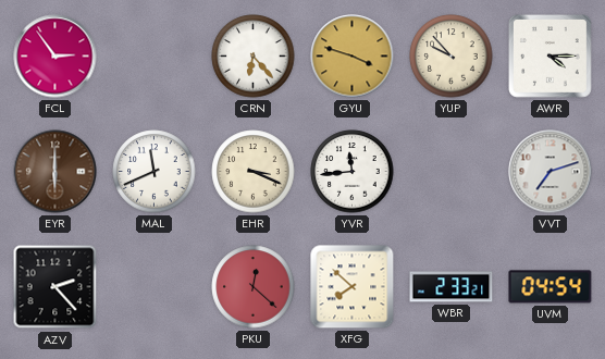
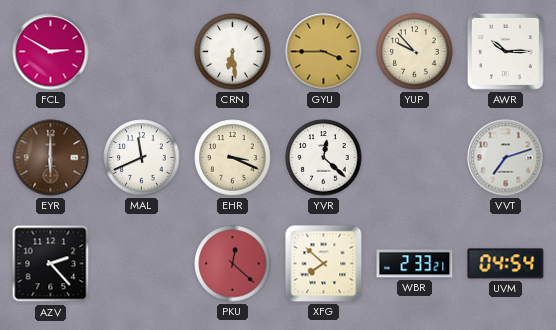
FCL: 2:54 -> 2:50 (51, 52)
CRN: 6:23 -> 6:29 (233, 52)
GYU: 3:48 -> 3:45 (324, 52)
AWR: 4:15 -> 10:15 (506, 52)
YVR: 11:44 -> 12:22 (324, 158)
